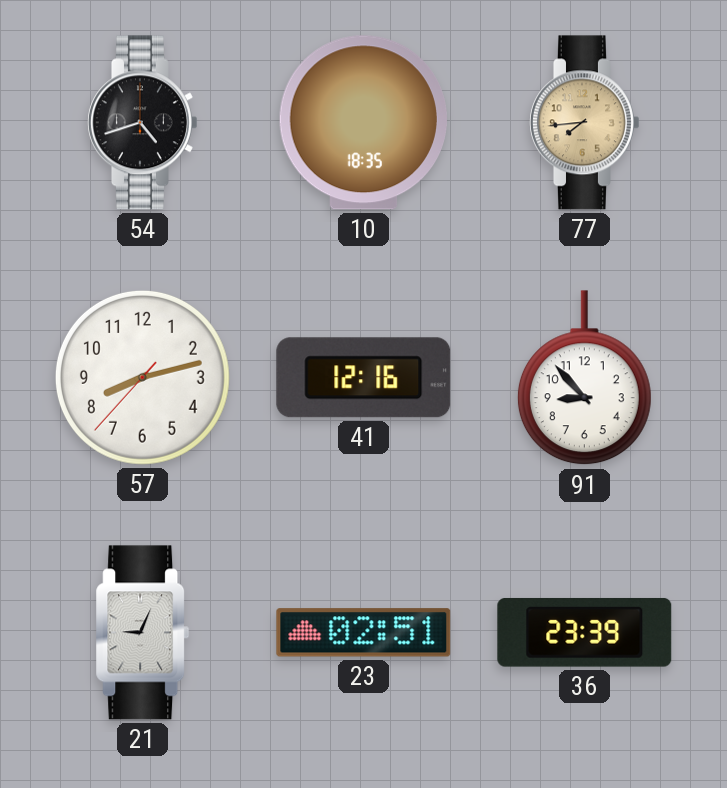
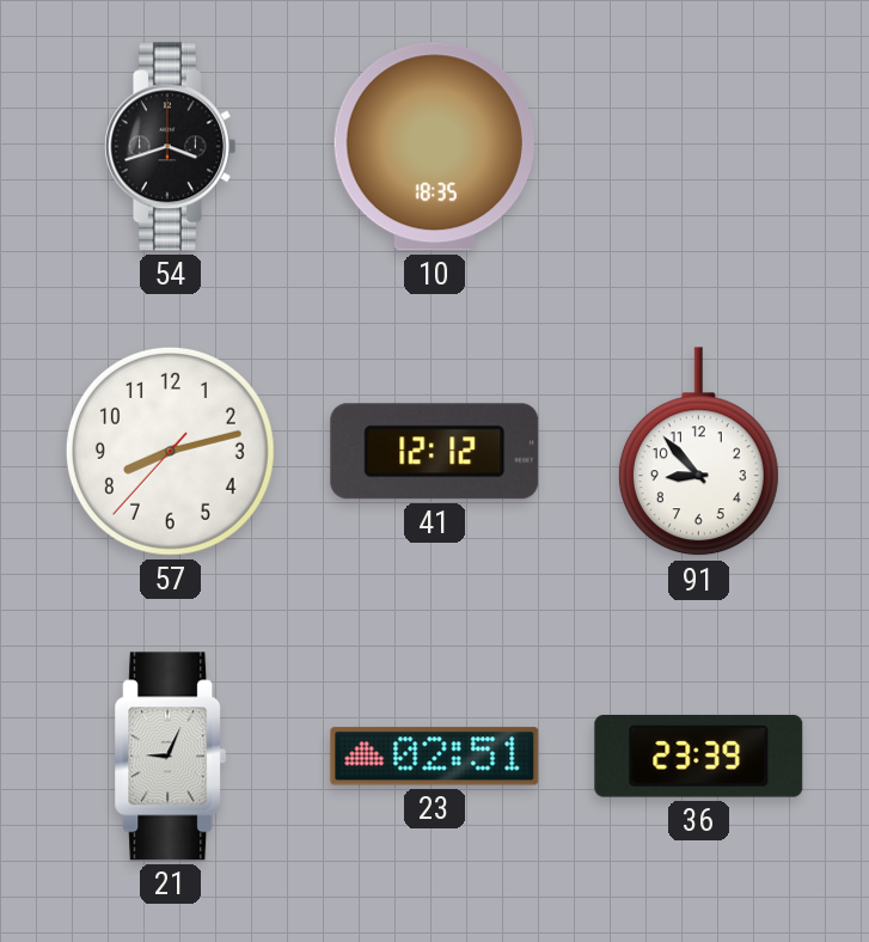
54: 4:42 -> 3:42 (171, 147)
77: 7:44 -> none (585, 123)
41: 12:16 -> 12:12 (435, 452)
